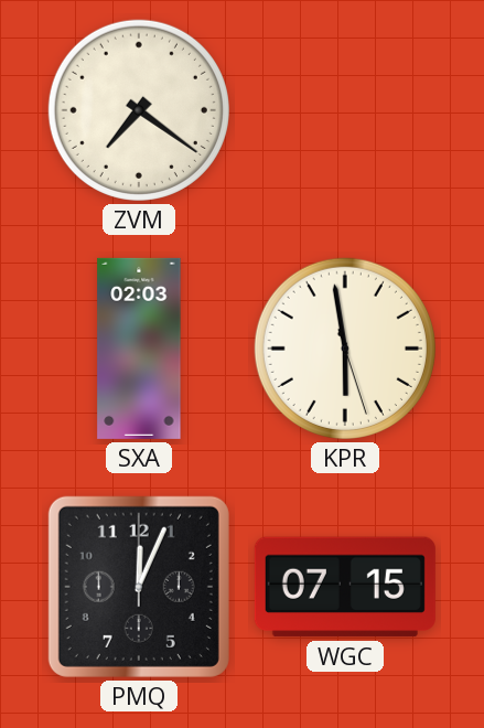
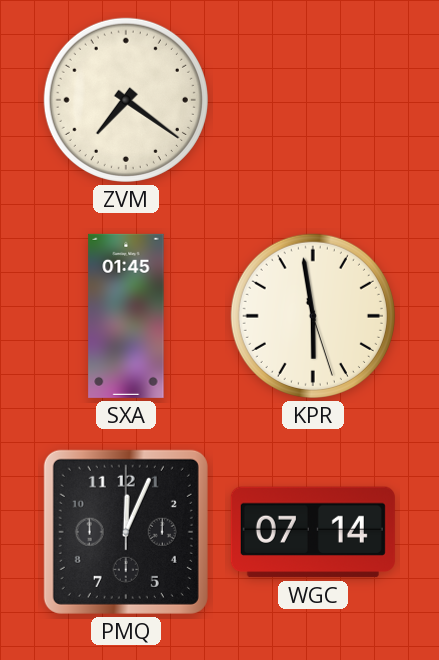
SXA: 02:03 -> 01:45 (126, 316)
WGC: 07:15 -> 07:14 (313, 532)
